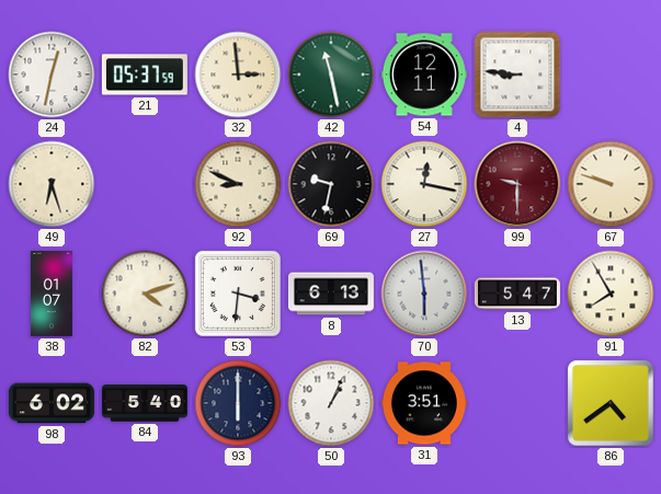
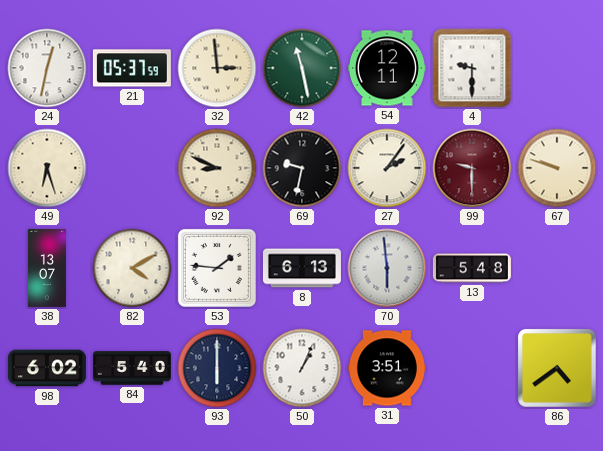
4: 8:46 -> 9:30 (472, 68)
27: 12:17 -> 2:06 (387, 168)
38: 01:07 -> 13:07 (47, 268)
82: 4:12 -> 4:10 (132, 268)
53: 3:31 -> 1:46 (217, 268)
13: 5:47 -> 5:48 (472, 268)
91: 7:55 -> none (611, 294)
